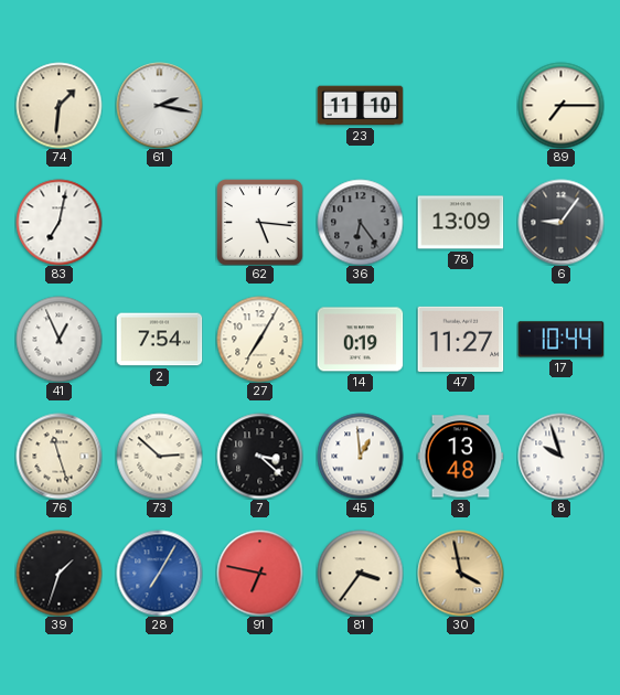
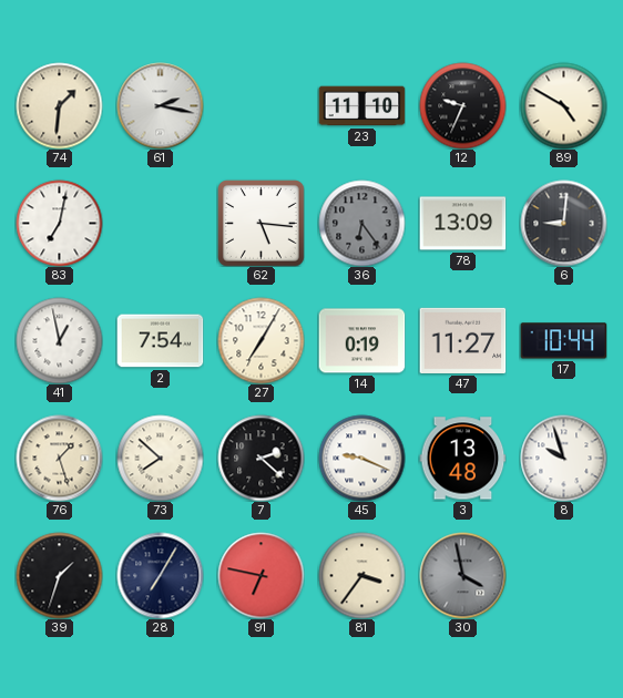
12: none -> 9:34 (462, 105)
89: 7:15 -> 4:50 (563, 105)
6: 9:06 -> 9:01 (563, 223)
41: 12:56 -> 12:58 (59, 340)
76: 11:27 -> 1:27 (59, 458)
73: 2:52 -> 7:52 (160, 458)
7: 3:22 -> 2:22 (261, 458)
45: 12:59 -> 9:19 (361, 458)
28 dial: blue -> navy (160, 575)
30 dial: champagne -> grey (462, 575)
